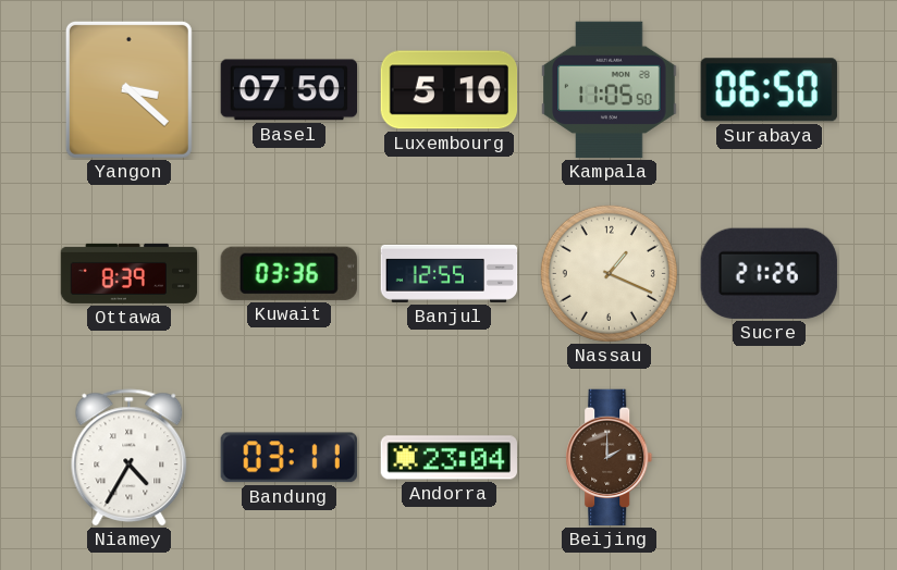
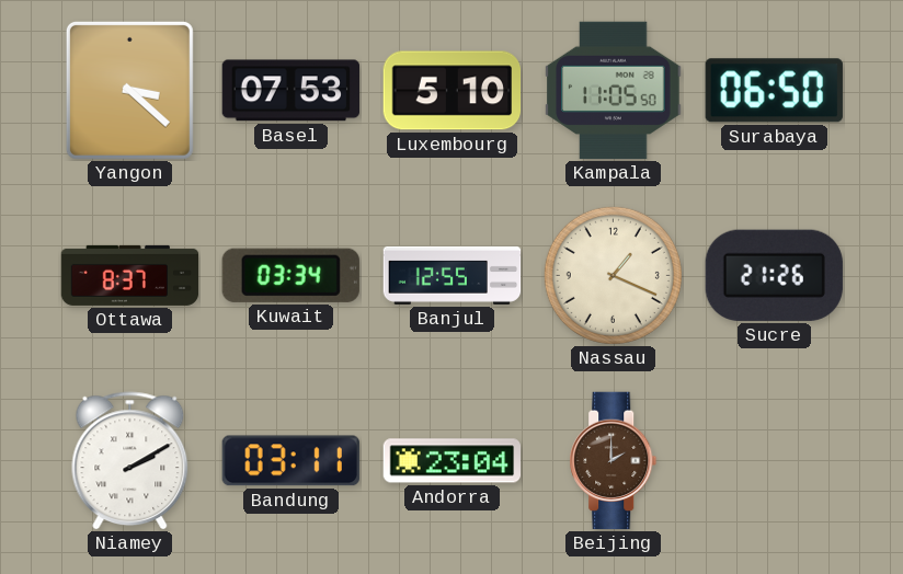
Basel: 07:50 -> 07:53 (290, 91)
Ottawa: 8:39 -> 8:37 (130, 275)
Kuwait: 03:36 -> 03:34 (290, 275)
Niamey: 4:35 -> 2:10 (130, 461)
